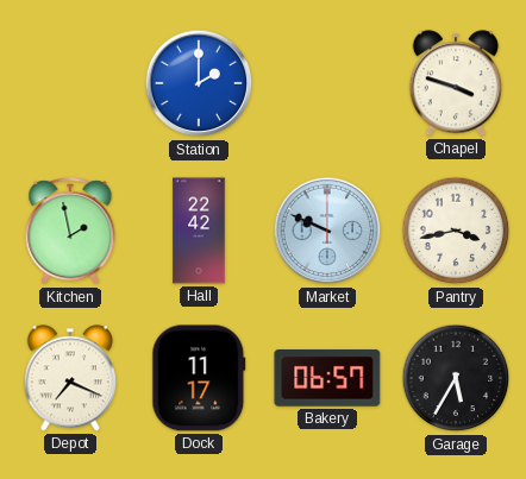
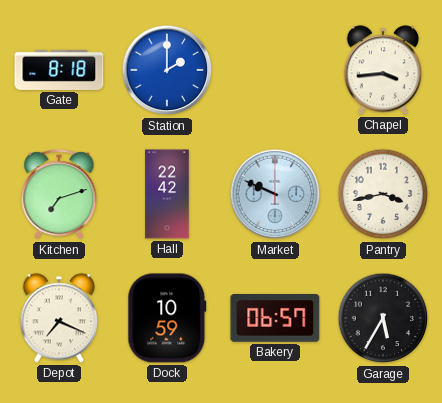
Gate: none -> 8:18 (59, 70)
Chapel: 3:48 -> 3:44 (382, 70)
Kitchen: 1:58 -> 7:12 (59, 195)
Dock: 11:17 -> 10:59 (167, 318)
